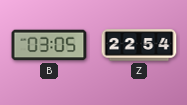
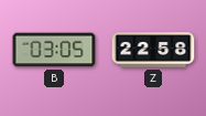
Z: 22:54 -> 22:58 (153, 50)
